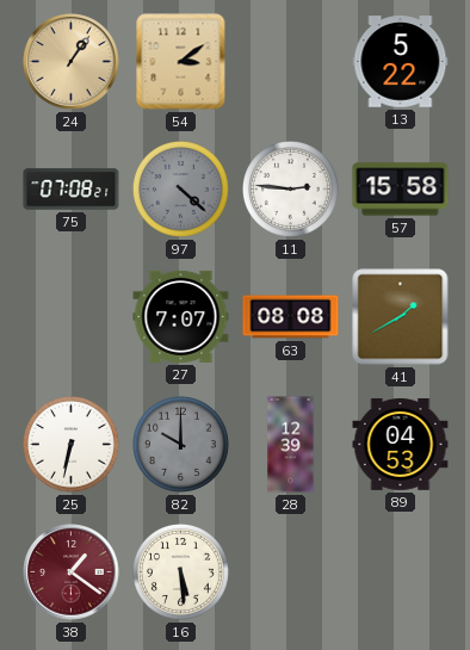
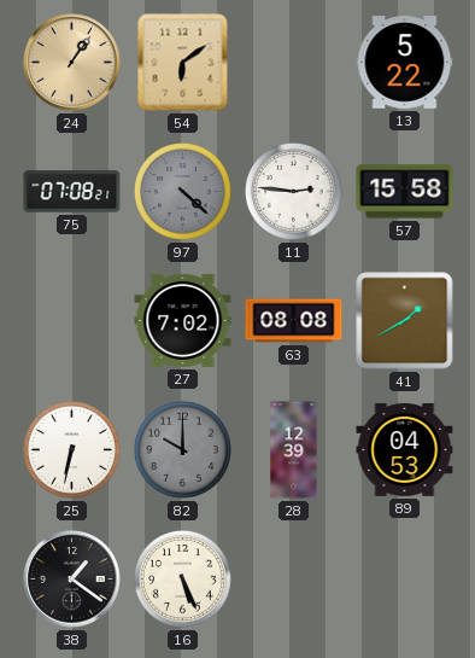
54: 3:09 -> 6:09 (183, 63)
27: 7:07 -> 7:02 (183, 320)
38 dial: burgundy -> black (72, 580)
16: 5:29 -> 5:26 (182, 578)
